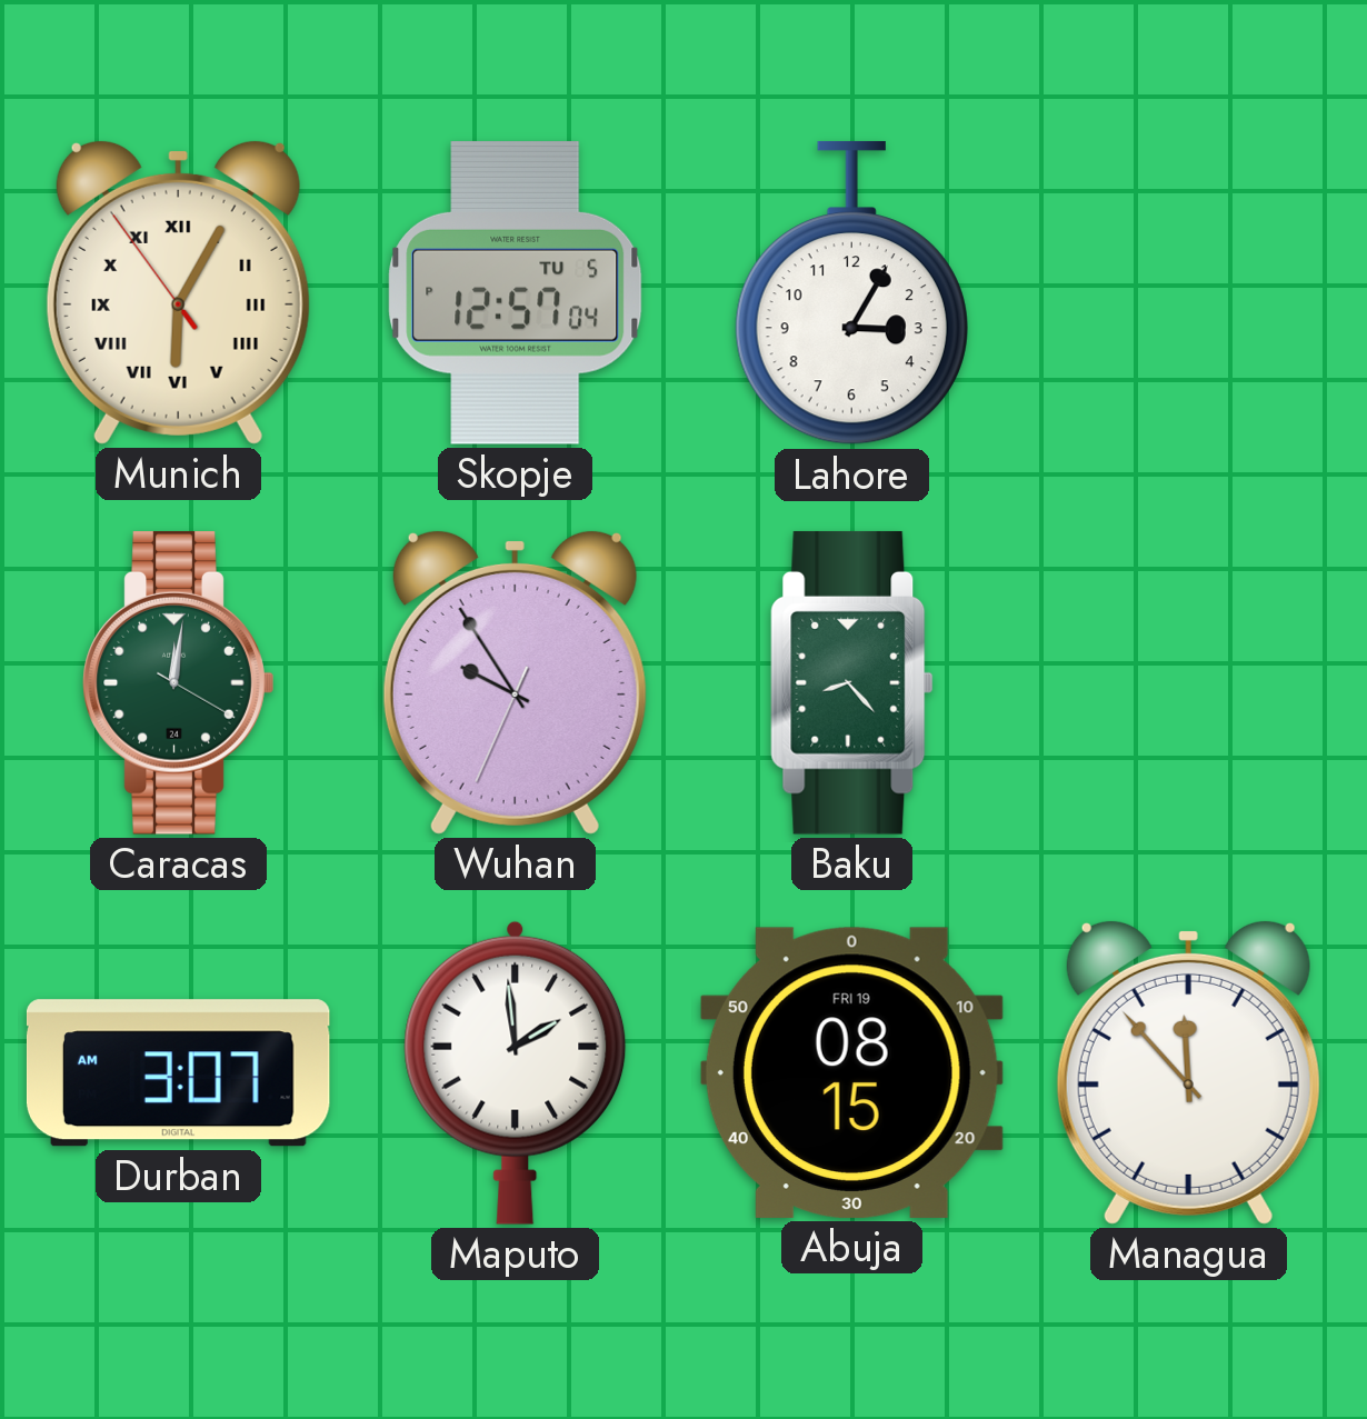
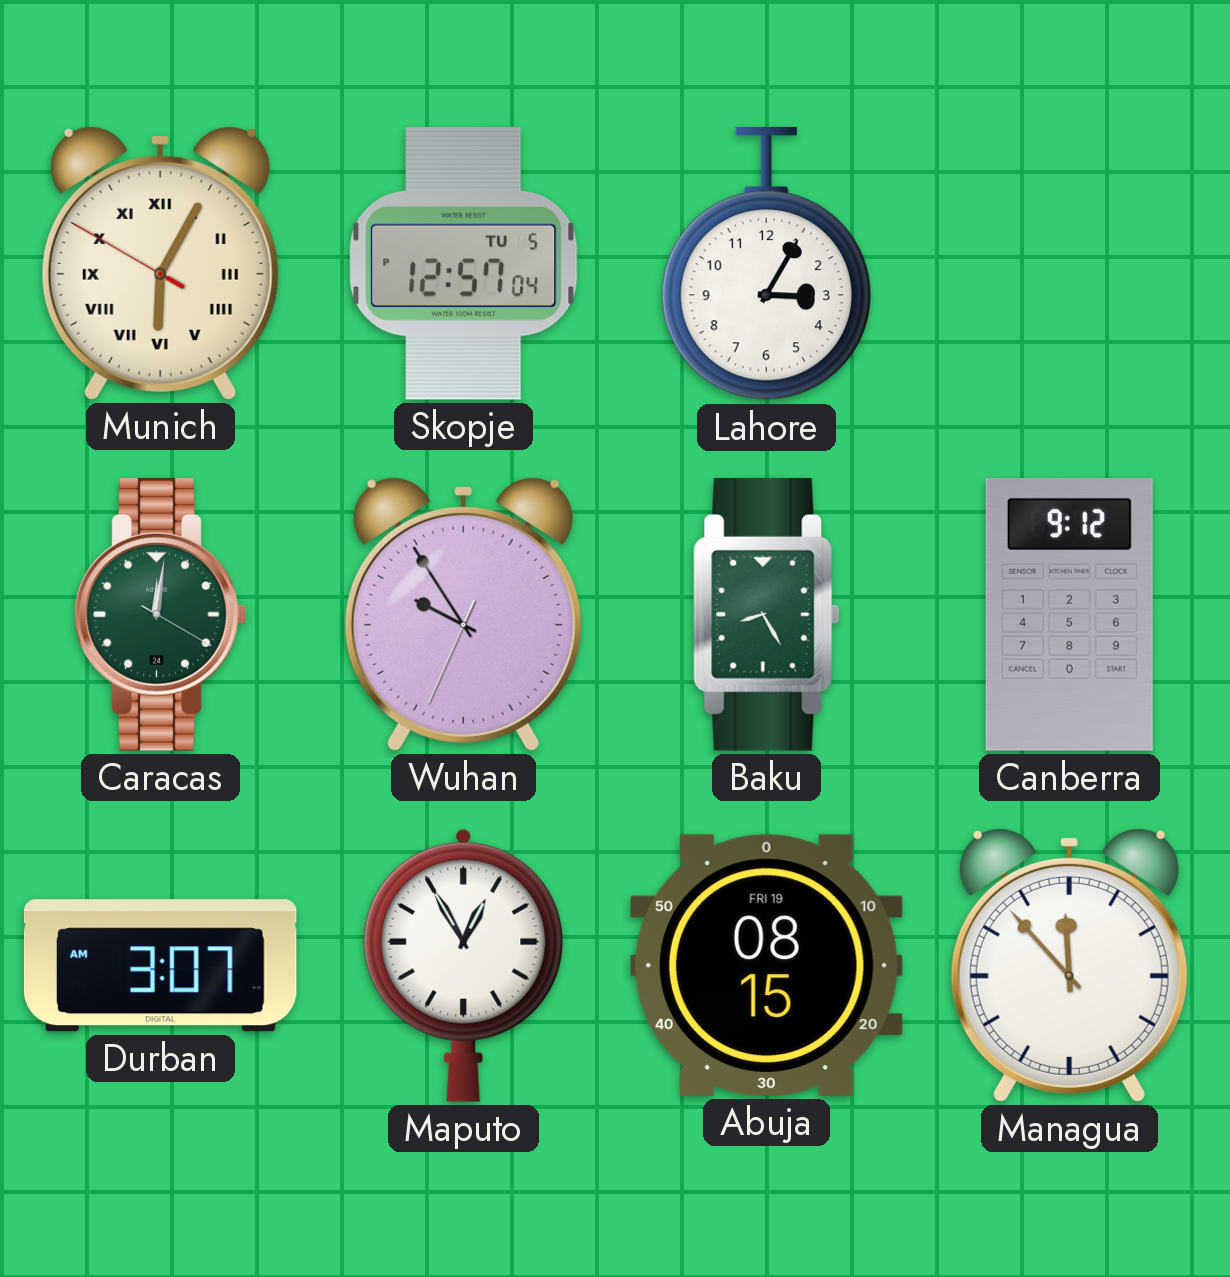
Munich: 6:04:54 -> 6:04:50 (160, 263)
Baku: 8:23 -> 8:25 (767, 614)
Canberra: none -> 9:12 (1069, 615)
Maputo: 1:59 -> 12:55 (464, 965)
